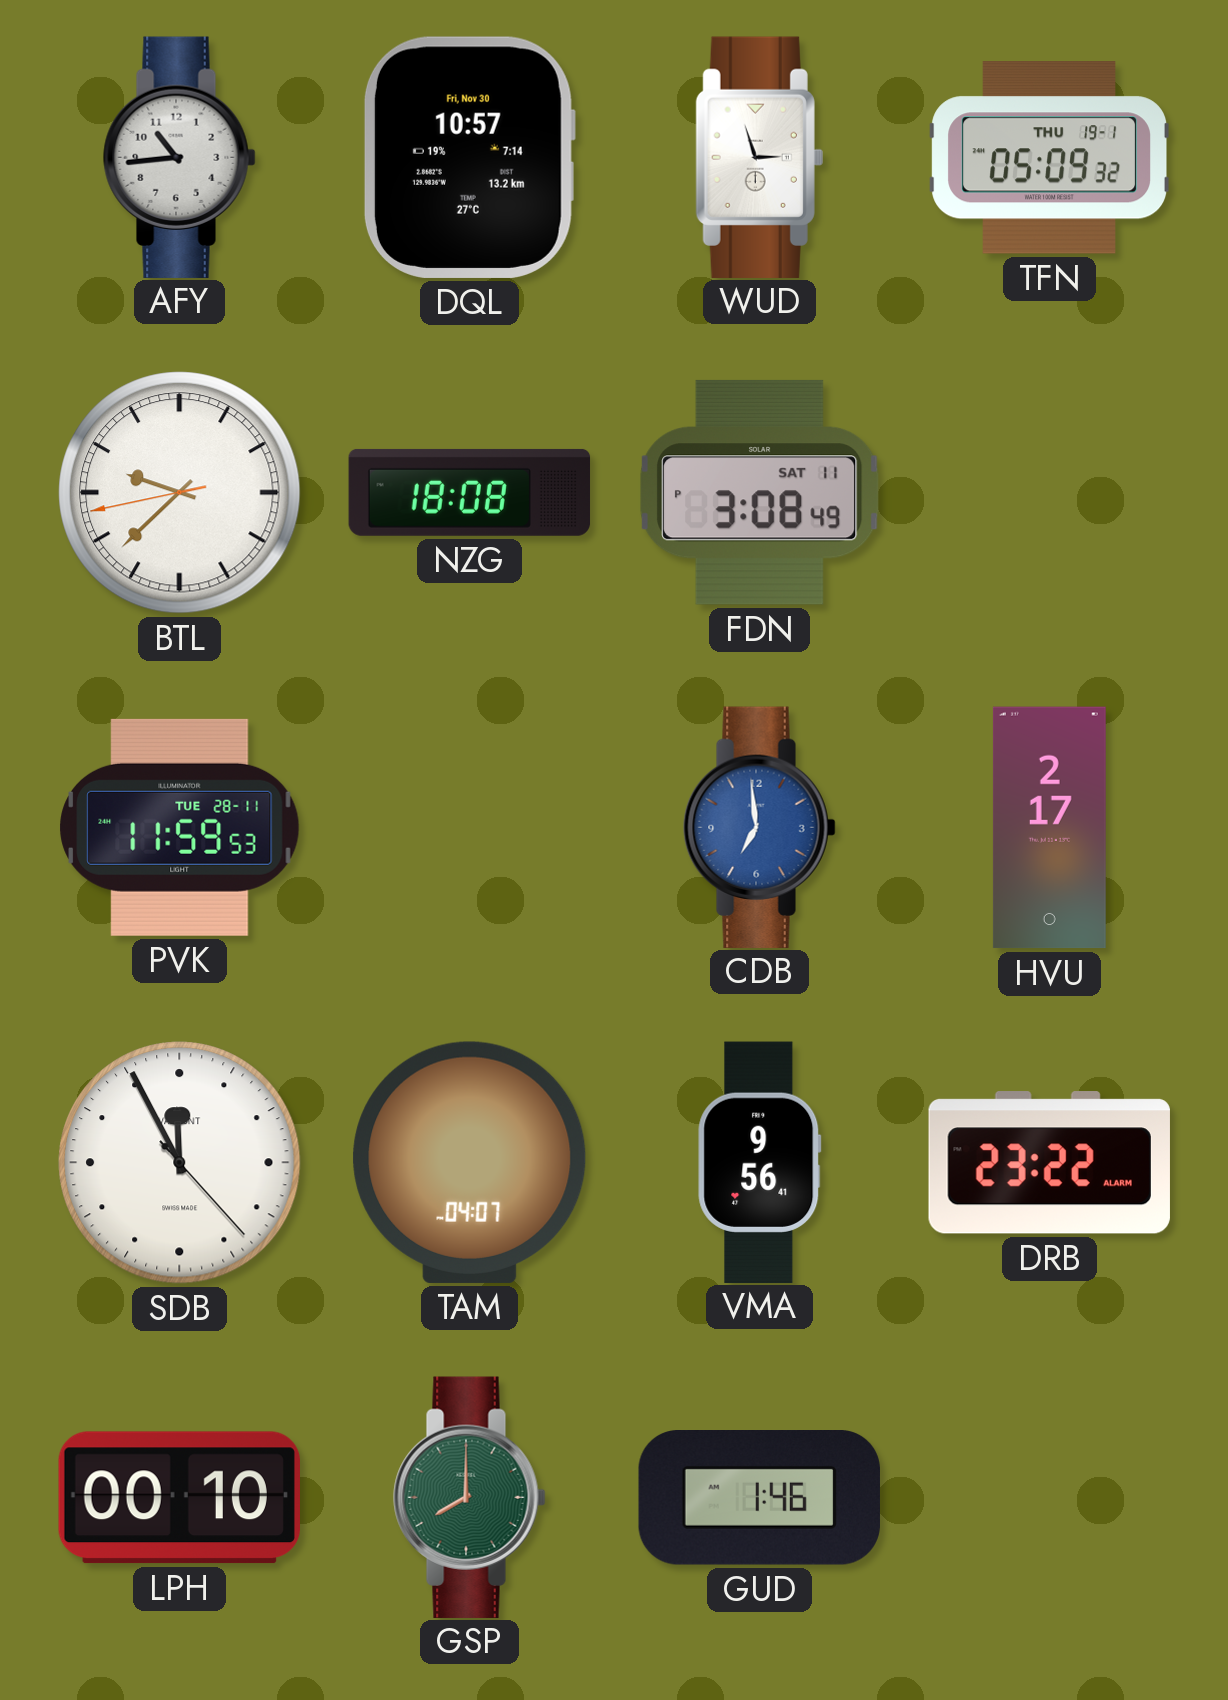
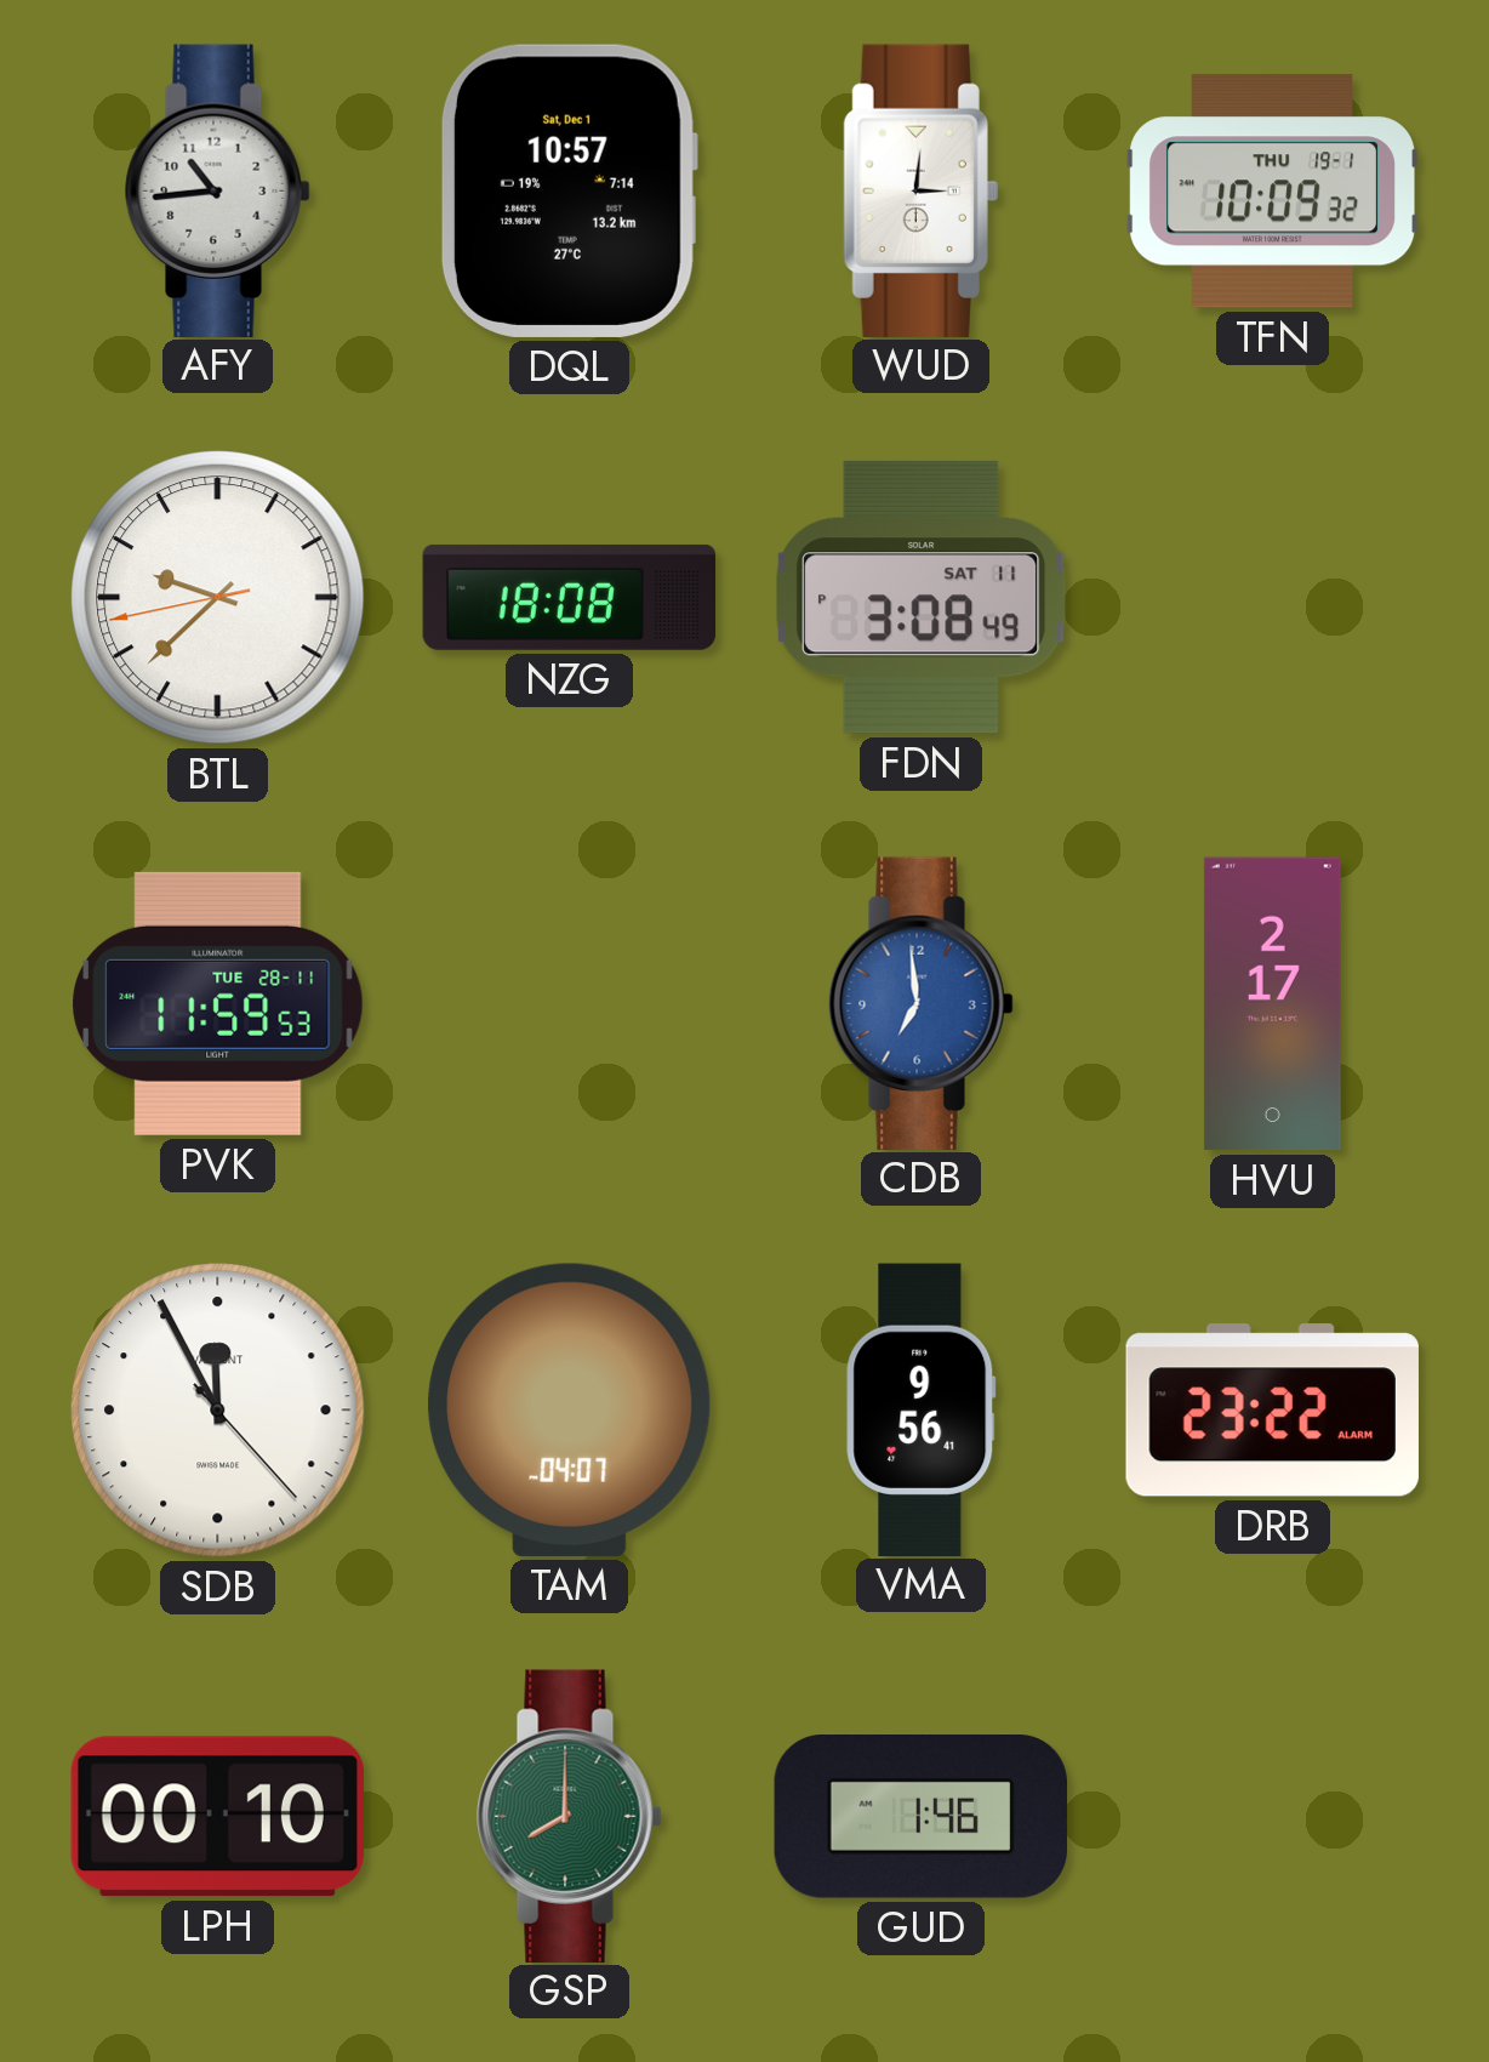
DQL date: Fri, Nov 30 -> Sat, Dec 1 (569, 190)
WUD: 2:57 -> 3:01 (920, 190)
TFN: 05:09 -> 10:09 (1272, 192)
